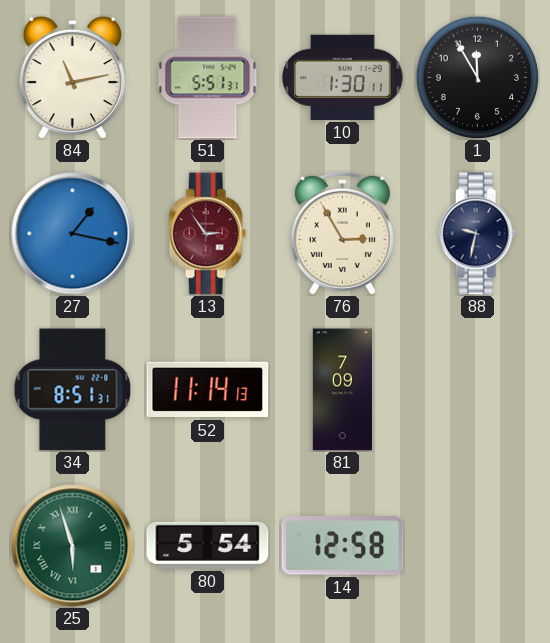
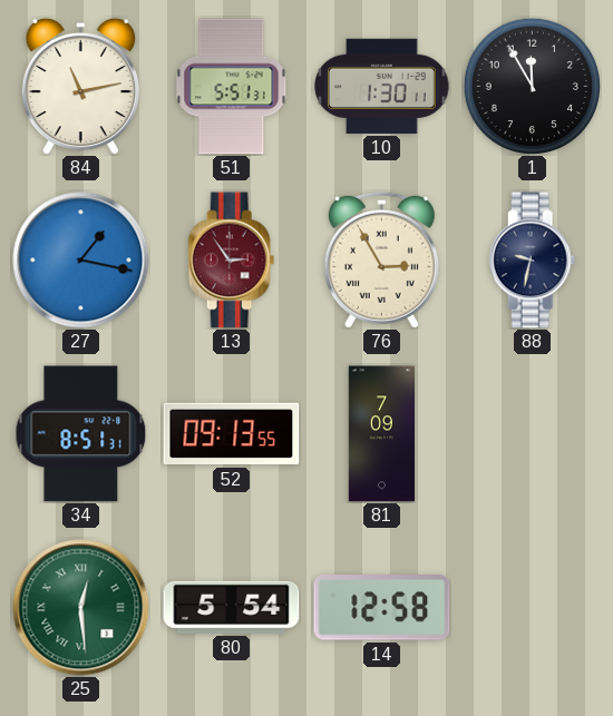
52: 11:14 -> 09:13 (232, 434)
25: 5:57 -> 12:29 (81, 608)
